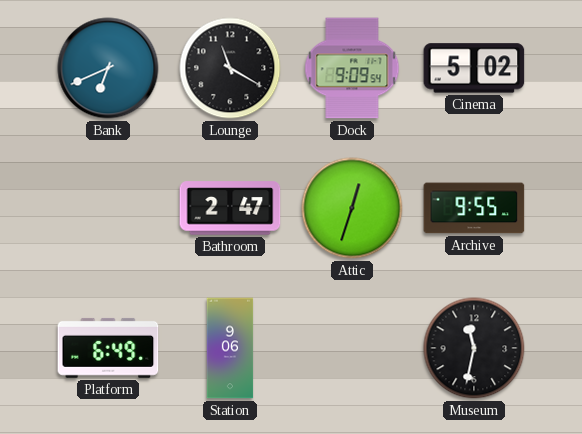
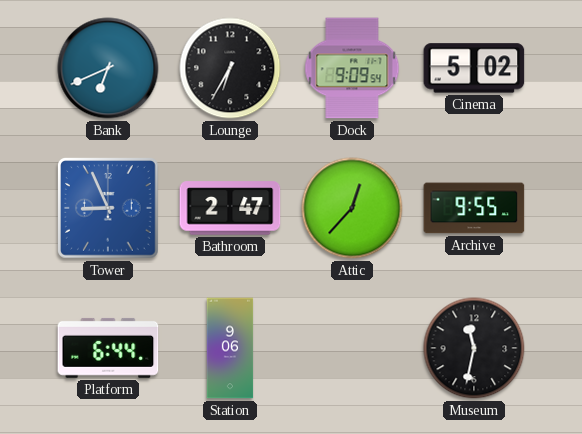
Lounge: 11:20 -> 6:35 (230, 68)
Tower: none -> 8:56 (109, 209)
Attic: 12:33 -> 12:37 (352, 208)
Platform: 6:49 -> 6:44 (108, 348)
